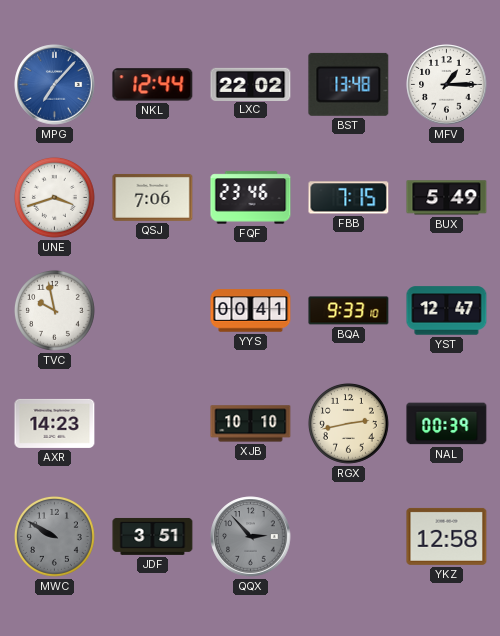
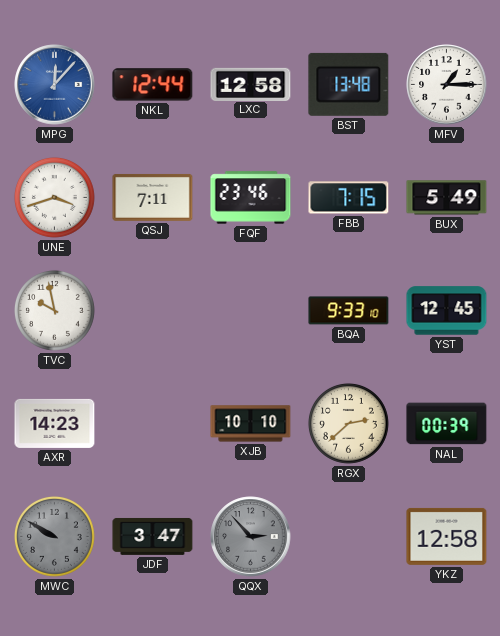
MPG: 7:07 -> 12:07 (55, 85)
LXC: 22:02 -> 12:58 (251, 84)
QSJ: 7:06 -> 7:11 (153, 197)
YYS: 00:41 -> none (251, 311)
YST: 12:47 -> 12:45 (447, 311)
RGX: 2:43 -> 2:38 (348, 423)
JDF: 3:51 -> 3:47 (153, 536)
